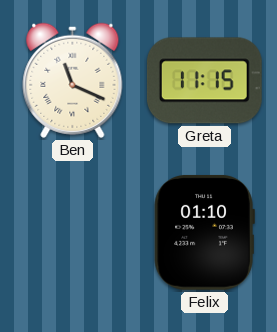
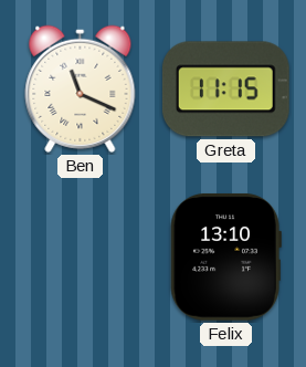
Felix: 01:10 -> 13:10 (225, 256)
